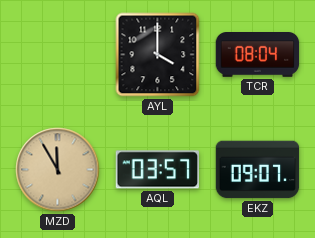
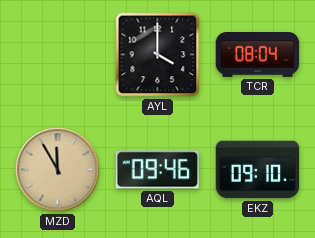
AQL: 03:57 -> 09:46 (157, 170)
EKZ: 09:07 -> 09:10 (258, 170)
